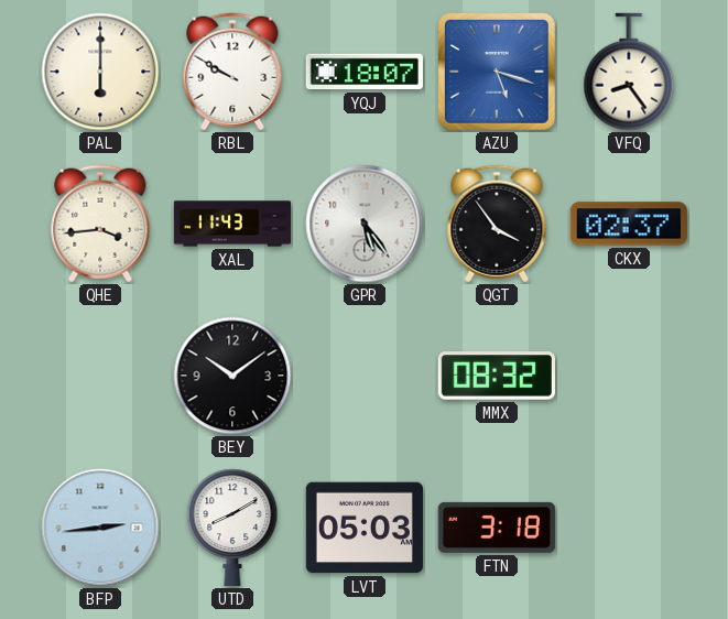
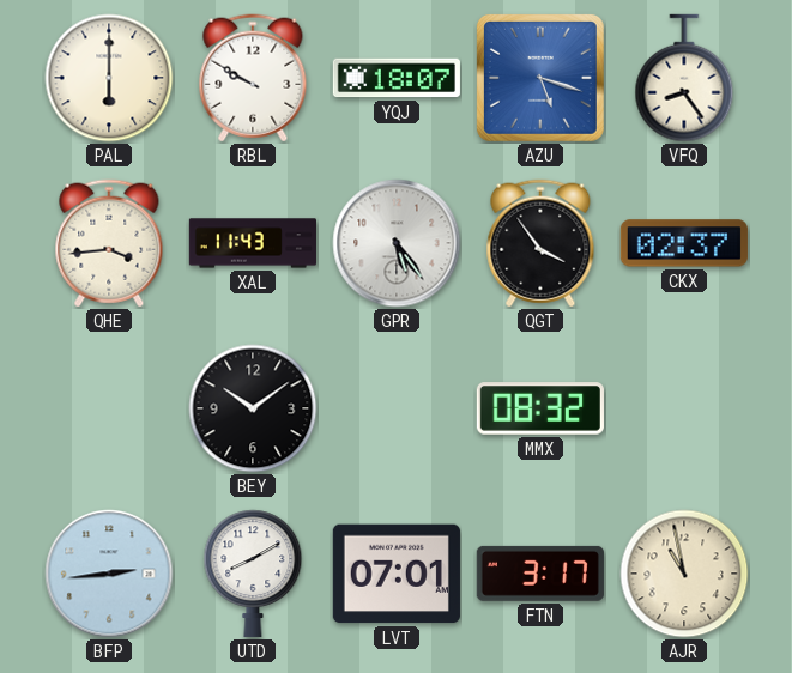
LVT: 05:03 -> 07:01 (397, 574)
FTN: 3:18 -> 3:17 (540, 574)
AJR: none -> 10:58 (684, 574)
